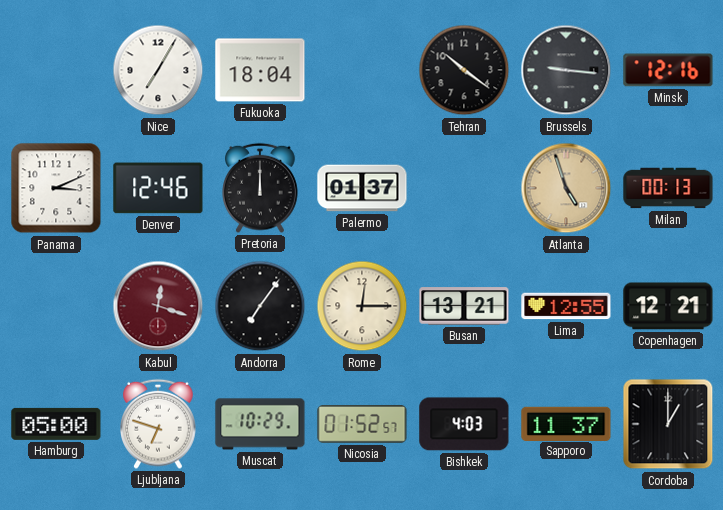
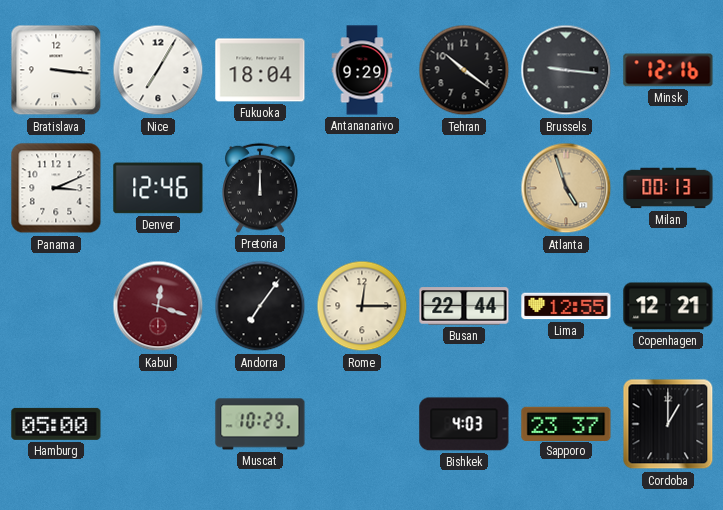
Bratislava: none -> 3:16 (56, 70)
Antananarivo: none -> 9:29 (362, 70)
Palermo: 01:37 -> none (362, 188)
Busan: 13:21 -> 22:44 (464, 306)
Ljubljana: 6:48 -> none (158, 424)
Nicosia: 01:52 -> none (362, 425)
Sapporo: 11:37 -> 23:37 (566, 423)
